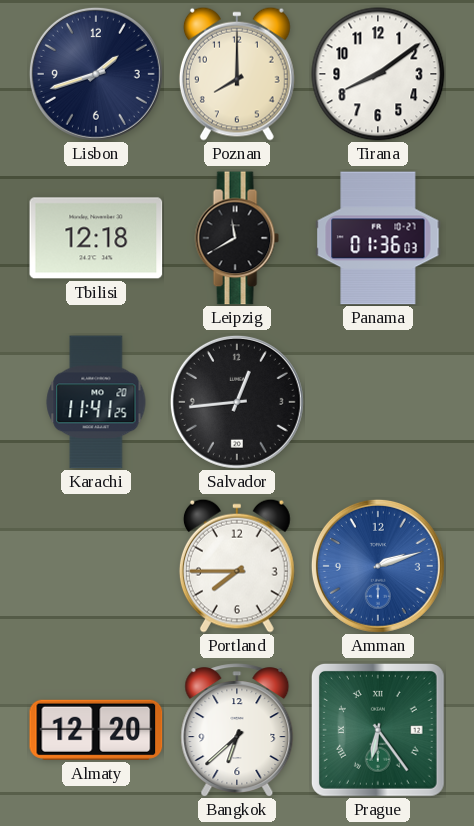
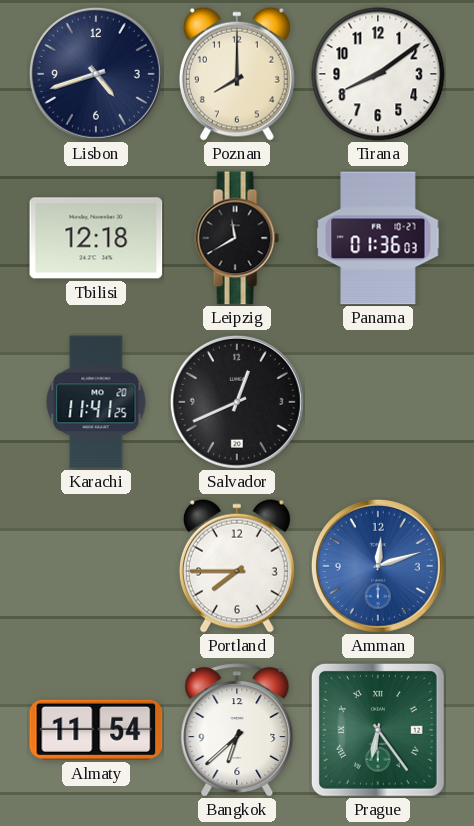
Lisbon: 1:42 -> 4:42 (96, 74)
Salvador: 12:44 -> 12:41 (237, 402)
Amman: 2:12 -> 12:12 (378, 566)
Almaty: 12:20 -> 11:54 (96, 730)
